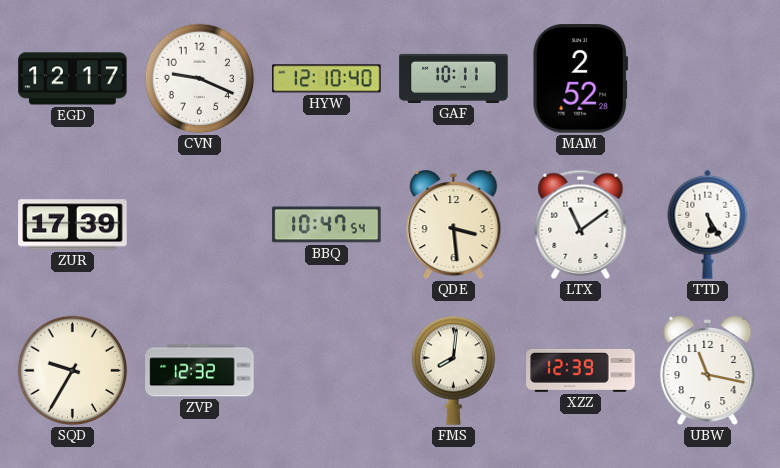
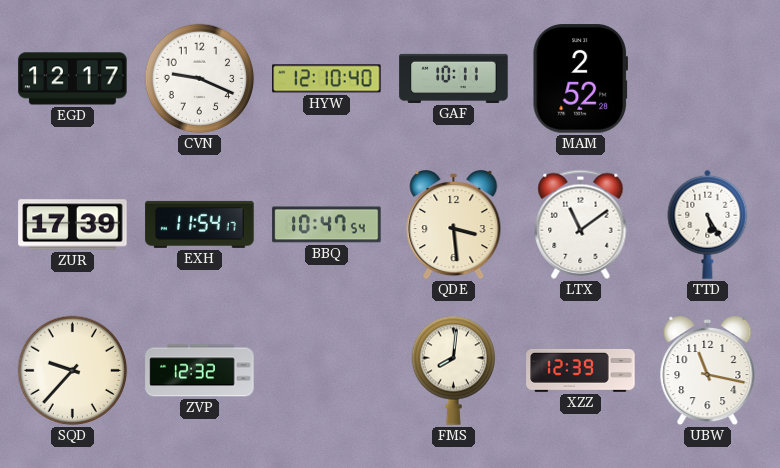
EXH: none -> 11:54 (200, 224)
SQD: 9:35 -> 9:37 (73, 371)
